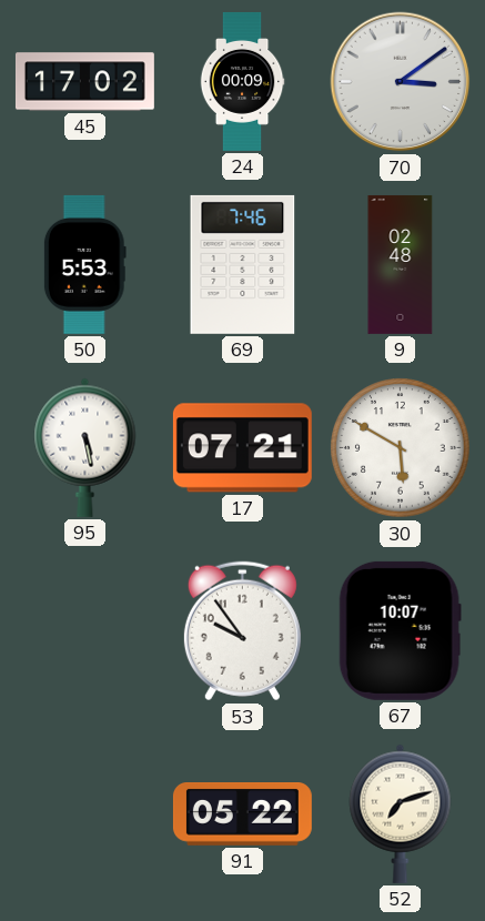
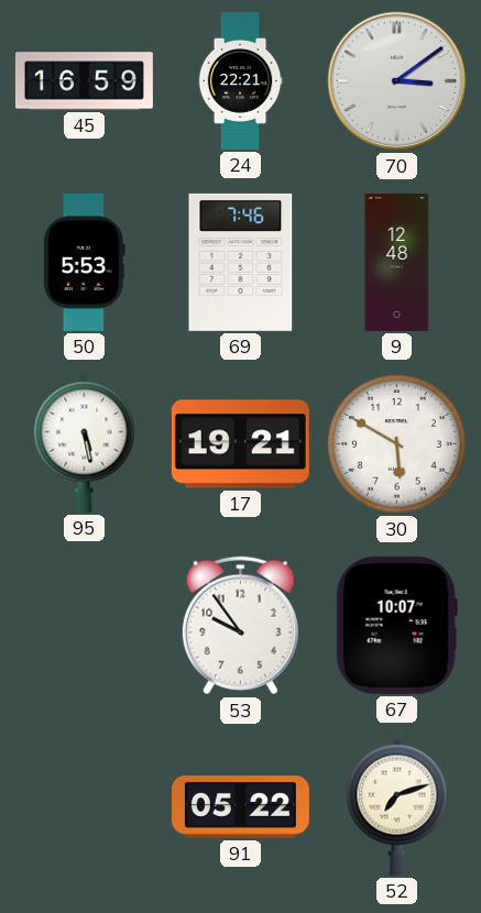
45: 17:02 -> 16:59 (84, 81)
24: 00:09 -> 22:21 (240, 80)
9: 02:48 -> 12:48 (397, 262)
17: 07:21 -> 19:21 (240, 444)
